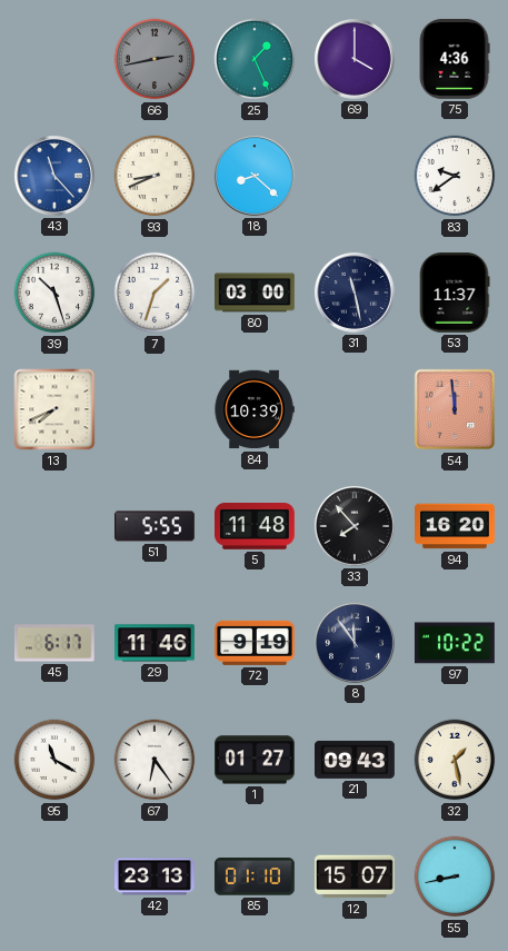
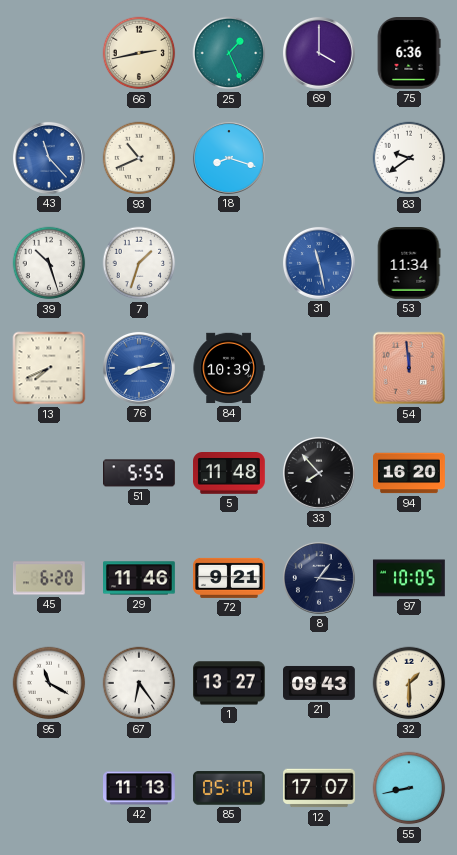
66 dial: grey -> cream (139, 53)
75: 4:36 -> 6:36 (409, 54)
93: 8:41 -> 10:41 (139, 158)
18: 8:22 -> 8:18 (229, 158)
80: 03:00 -> none (256, 293)
31 dial: navy -> blue (319, 263)
53: 11:37 -> 11:34 (409, 264)
76: none -> 8:13 (139, 368)
45: 6:17 -> 6:20 (49, 578)
72: 9:19 -> 9:21 (230, 578)
8: 11:54 -> 1:16 (319, 578)
97: 10:22 -> 10:05 (409, 578)
1: 01:27 -> 13:27 (230, 683)
32: 1:28 -> 1:30 (409, 683)
42: 23:13 -> 11:13 (140, 788)
85: 01:10 -> 05:10 (229, 788)
12: 15:07 -> 17:07 (320, 788)
